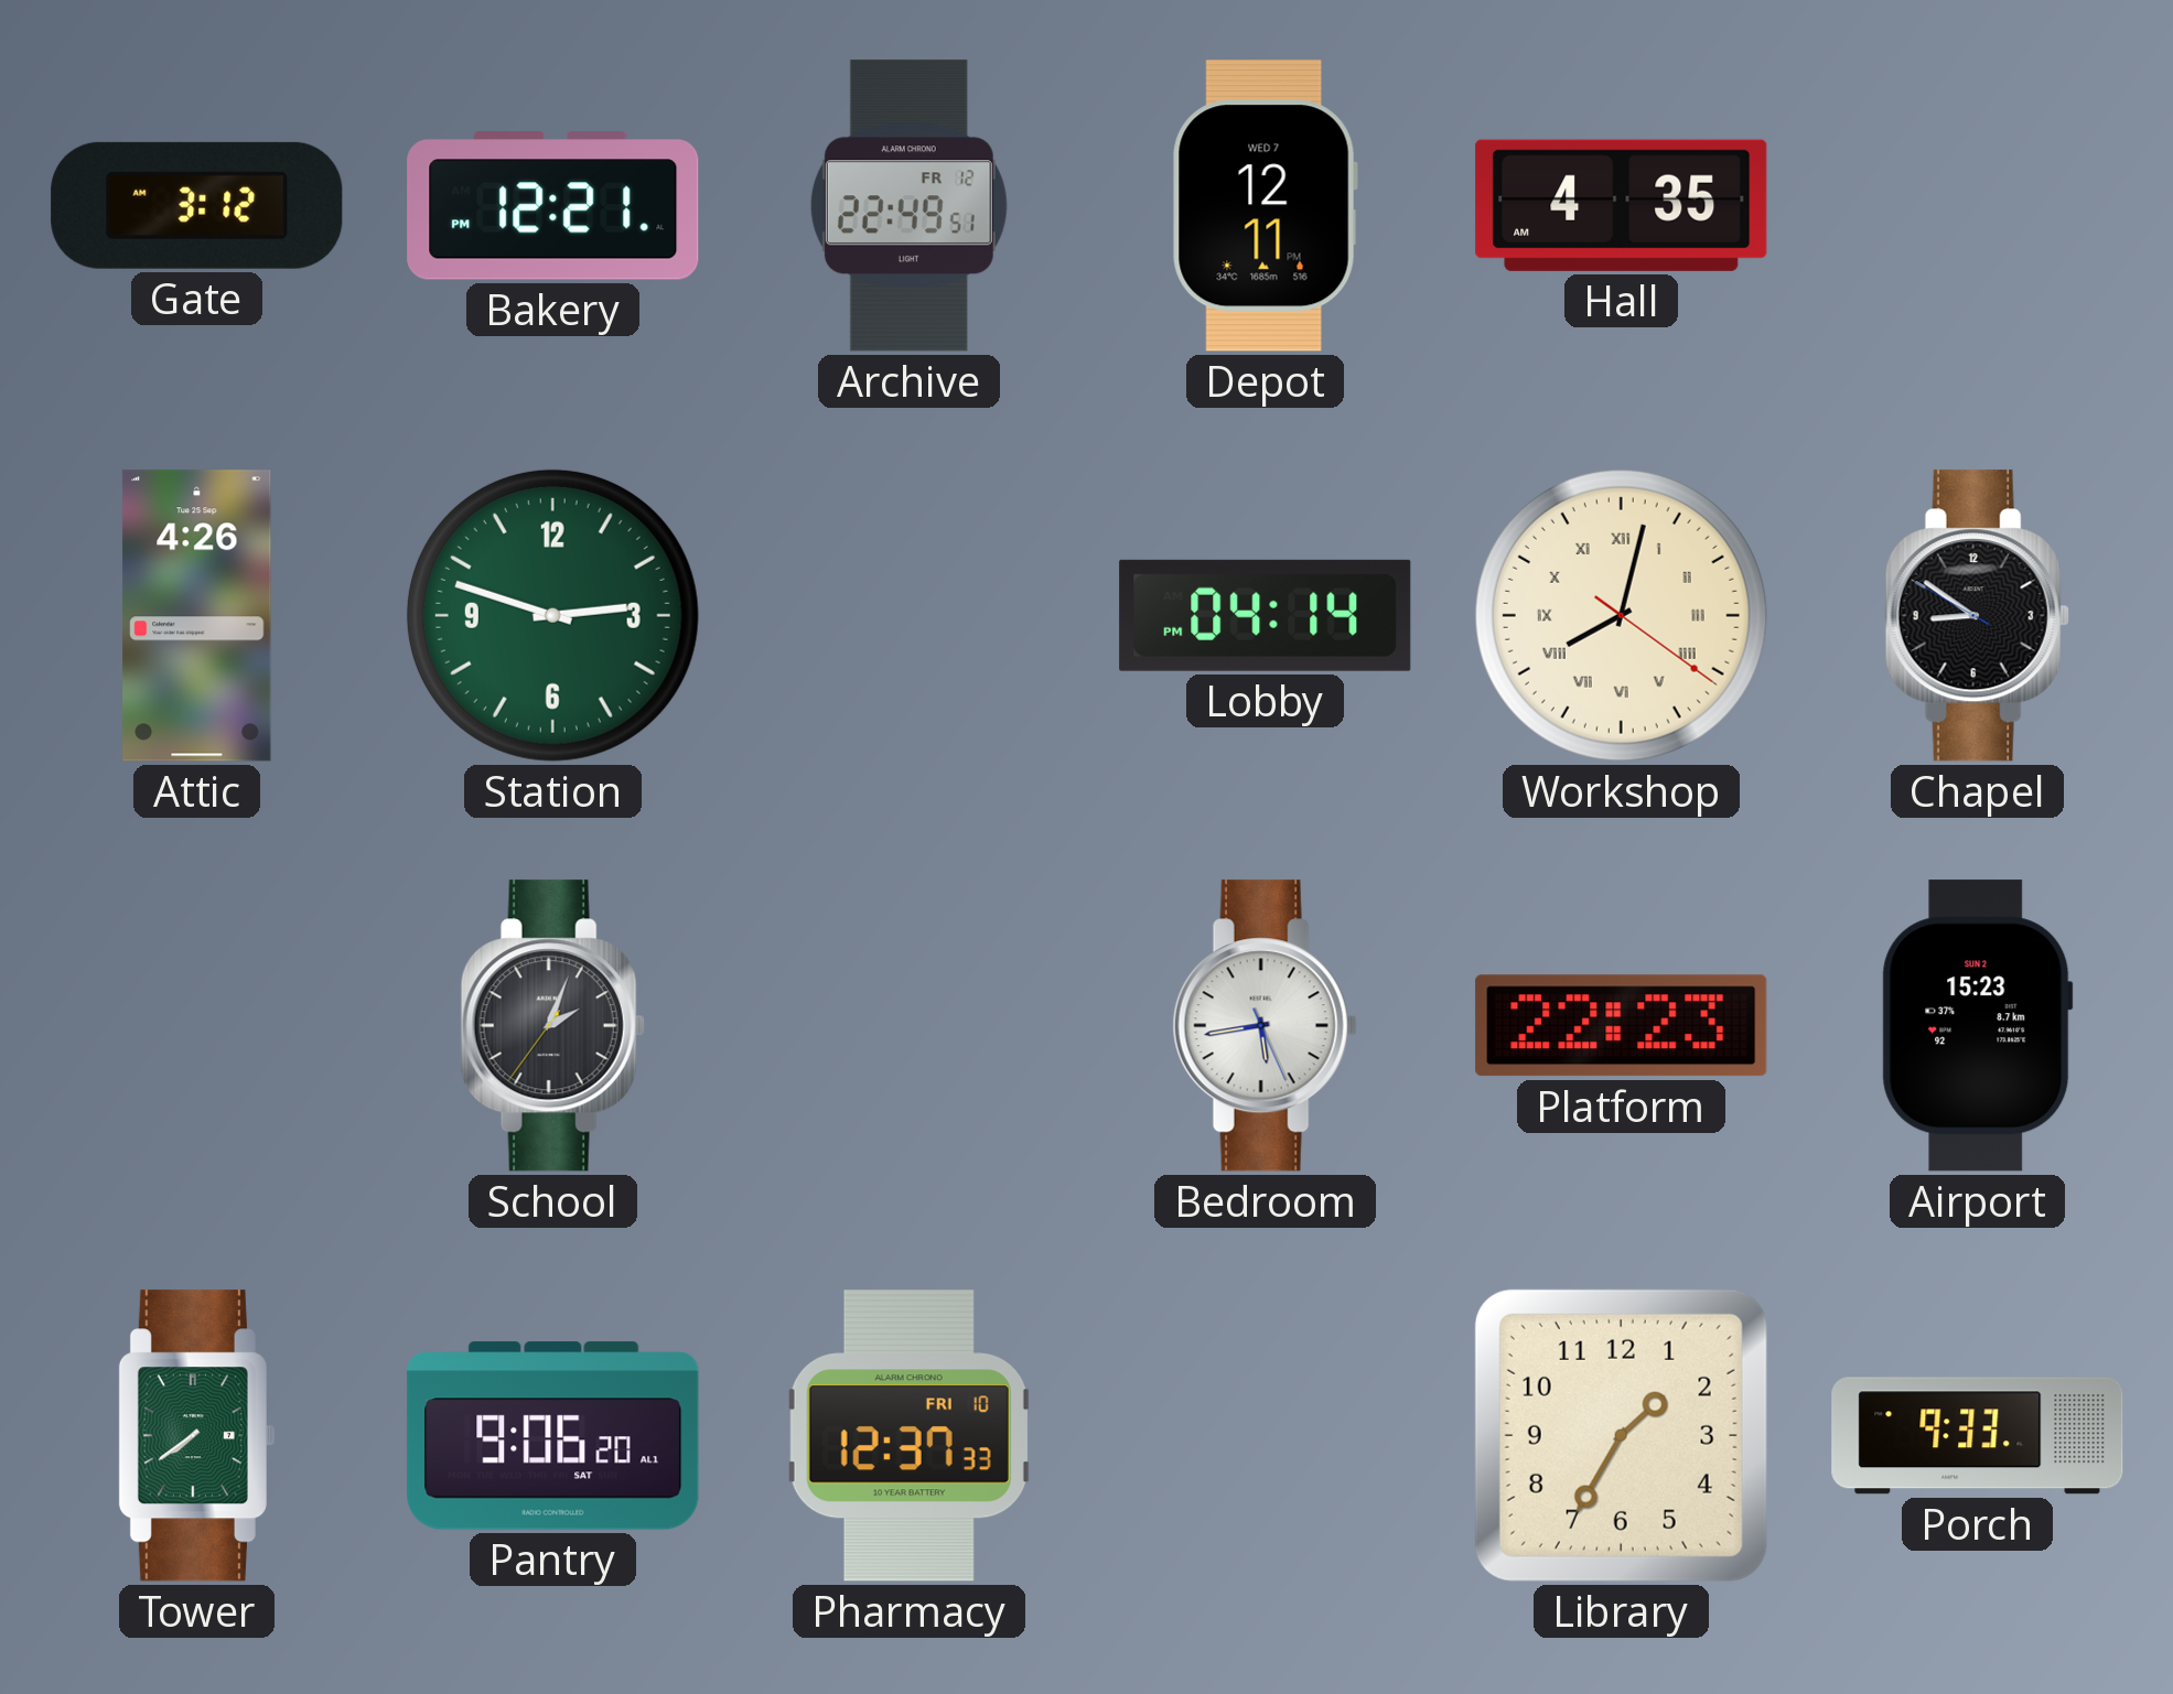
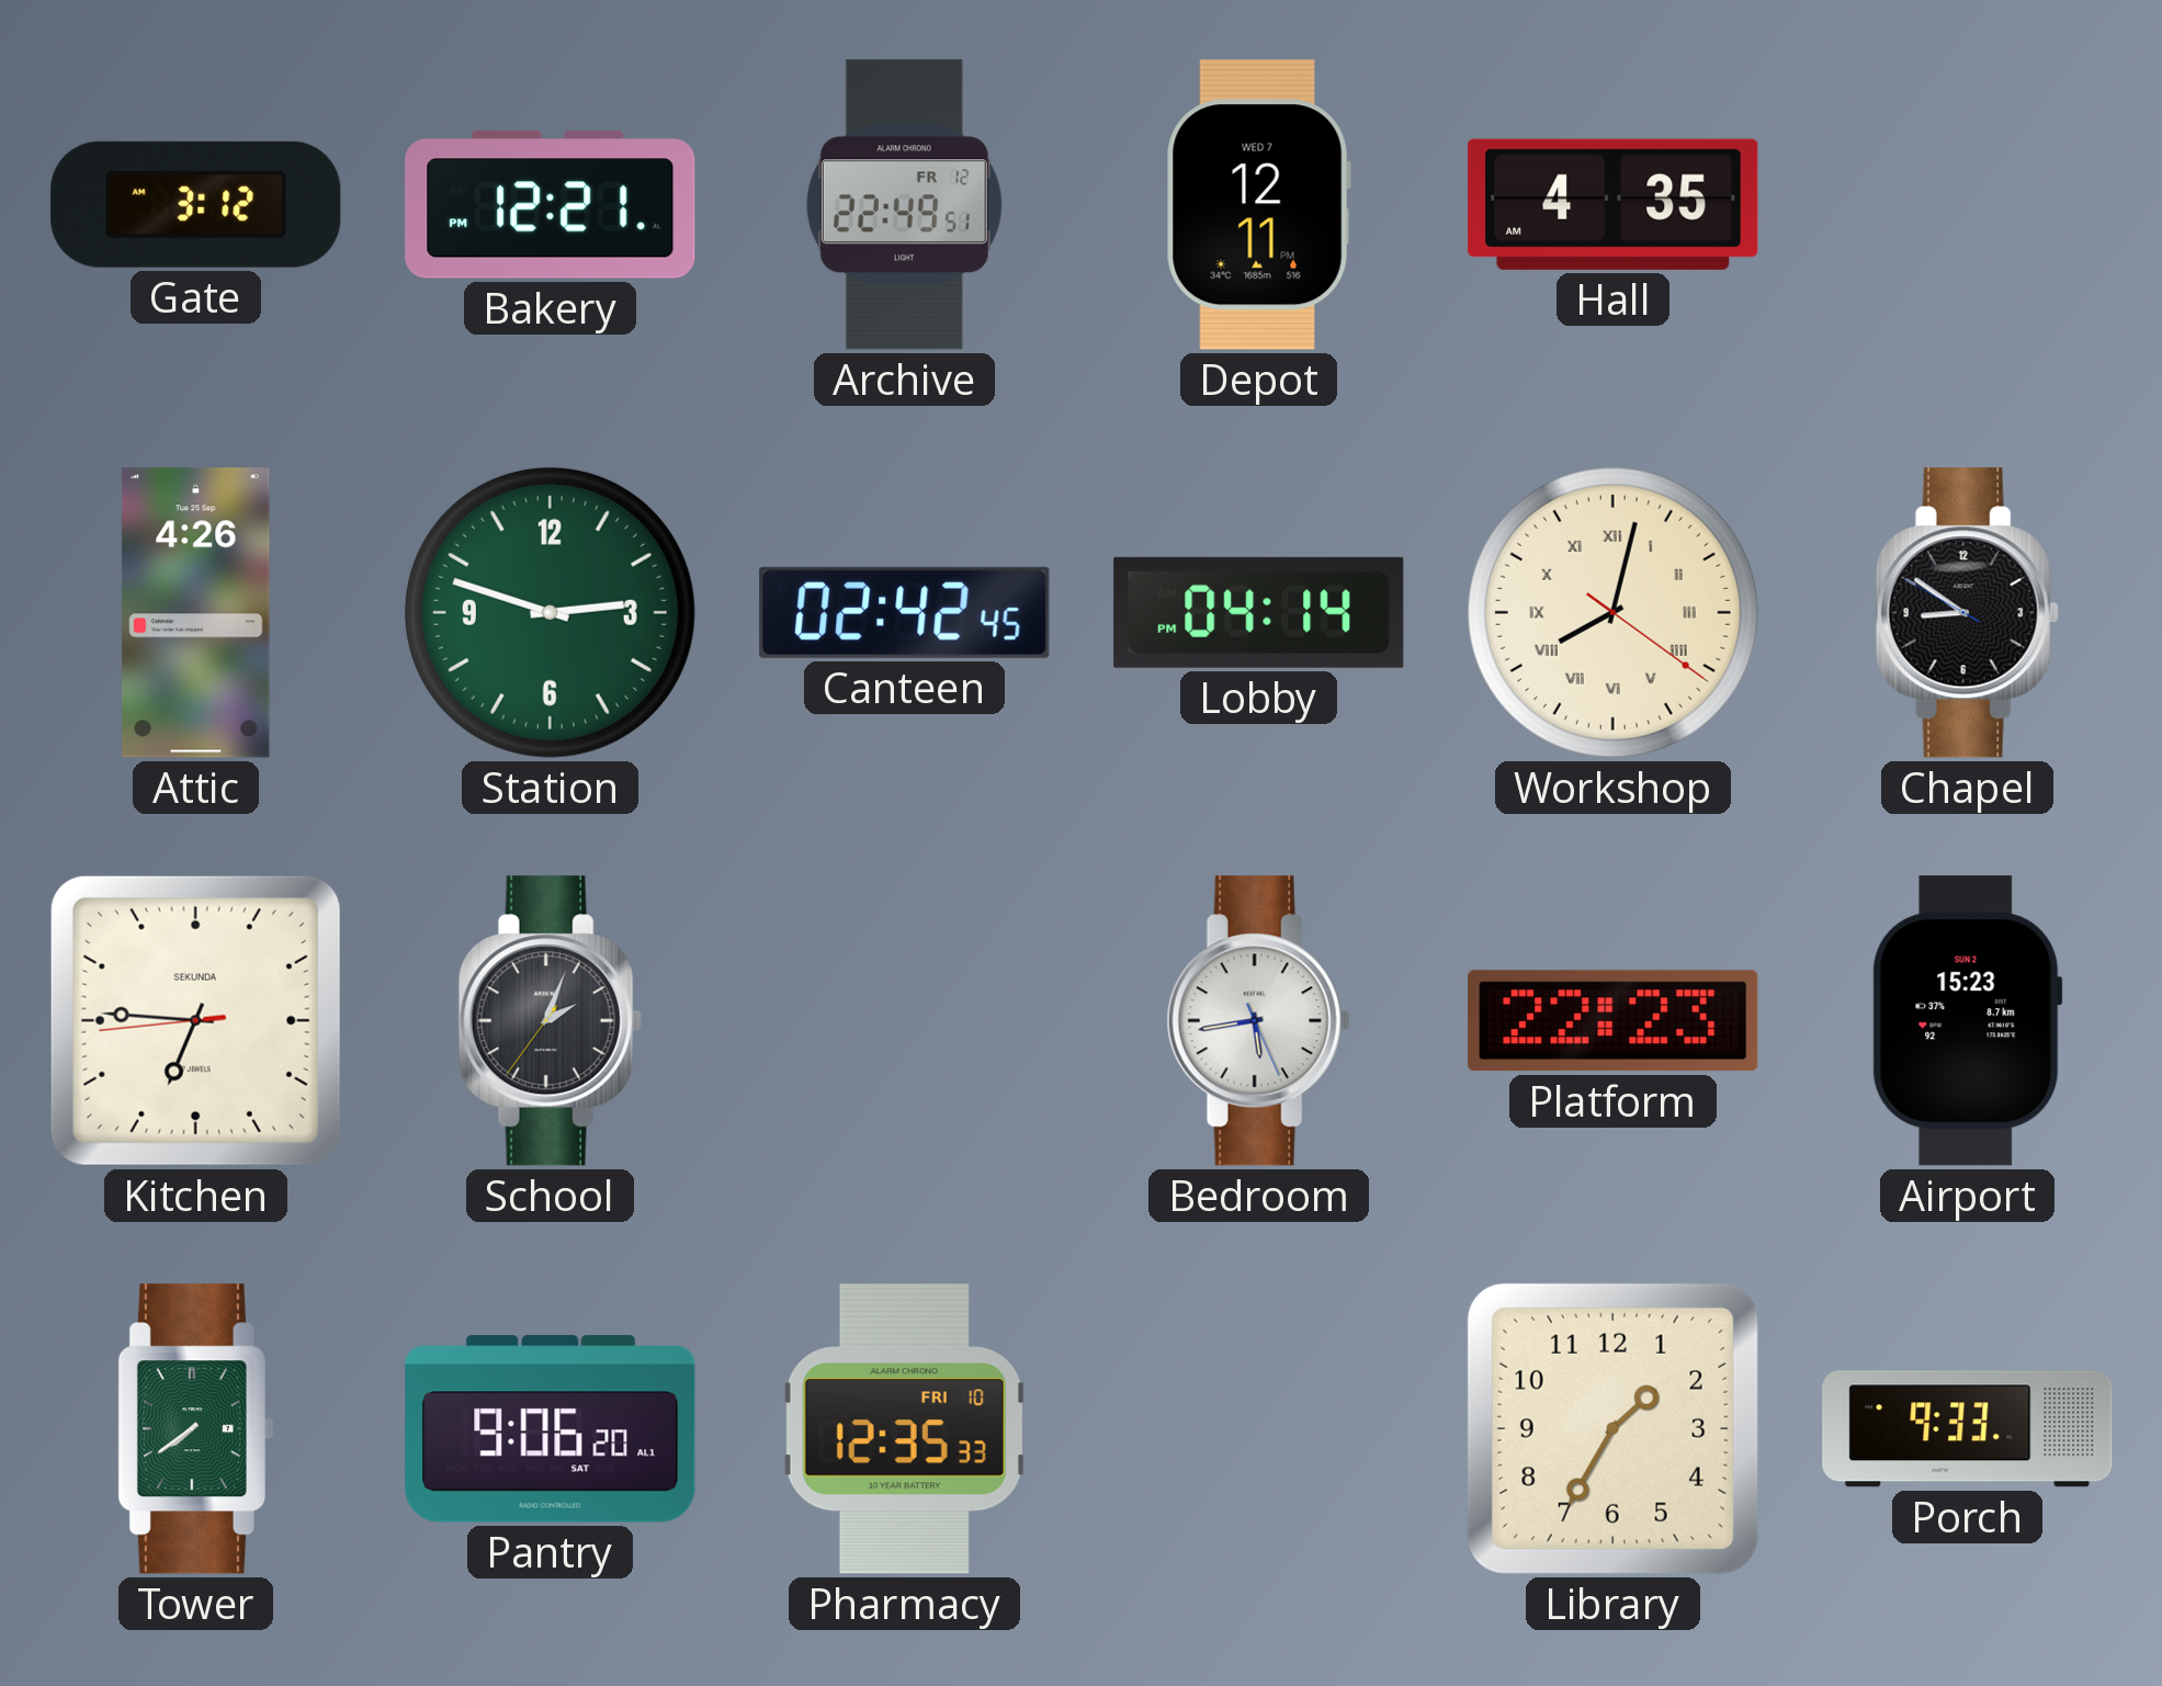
Canteen: none -> 02:42 (905, 612)
Kitchen: none -> 6:45 (195, 1020)
Pharmacy: 12:37 -> 12:35 (904, 1429)
